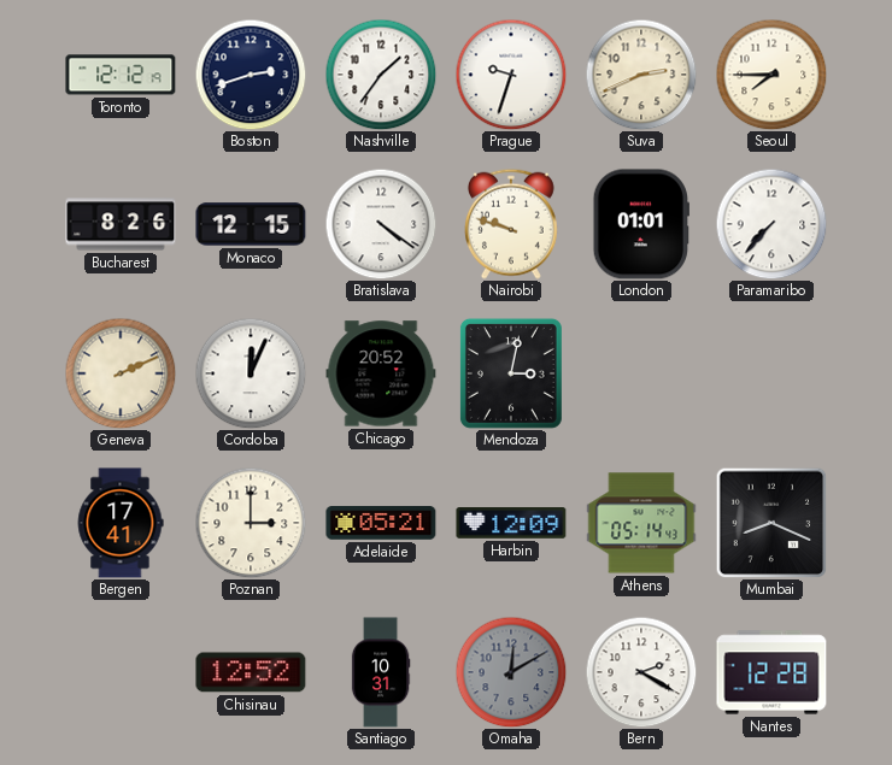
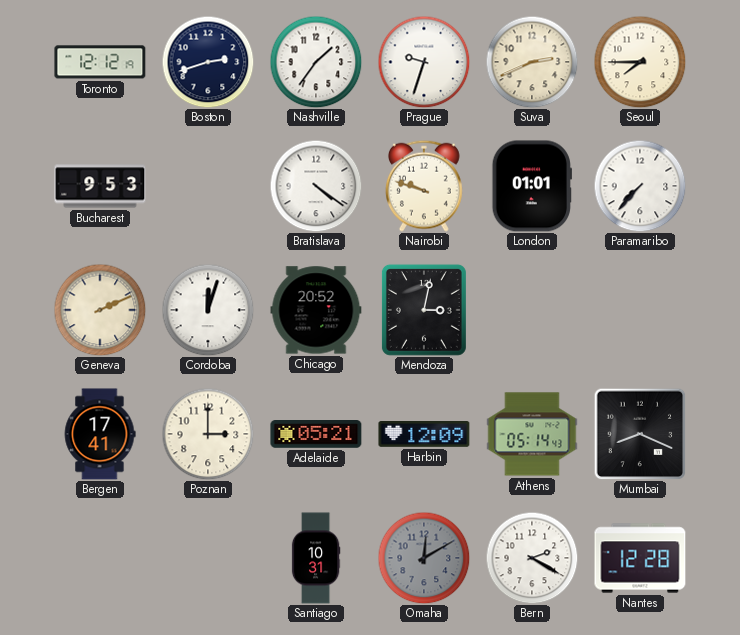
Bucharest: 8:26 -> 9:53 (100, 186)
Monaco: 12:15 -> none (251, 224)
Cordoba: 12:04 -> 12:03 (208, 310)
Chisinau: 12:52 -> none (251, 672)
